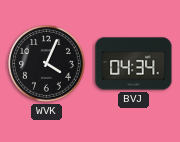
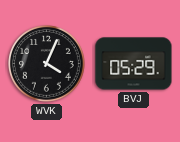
BVJ: 04:34 -> 05:29 (134, 64)
